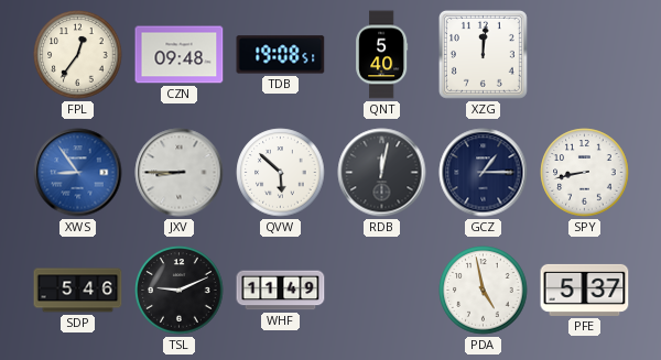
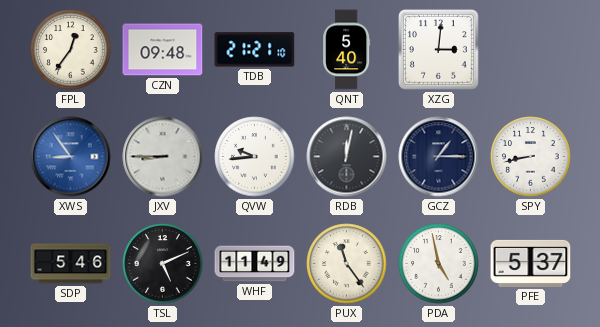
TDB: 19:08 -> 21:21 (255, 50)
XZG: 12:01 -> 3:01 (438, 49)
QVW: 5:52 -> 9:44 (255, 157)
TSL: 9:11 -> 5:11 (163, 264)
PUX: none -> 11:24 (347, 264)
